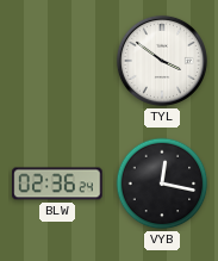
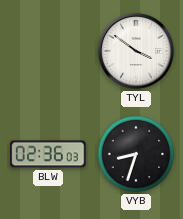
BLW: 02:36:24 -> 02:36:03 (48, 154)
VYB: 12:17 -> 8:33 (136, 154)
